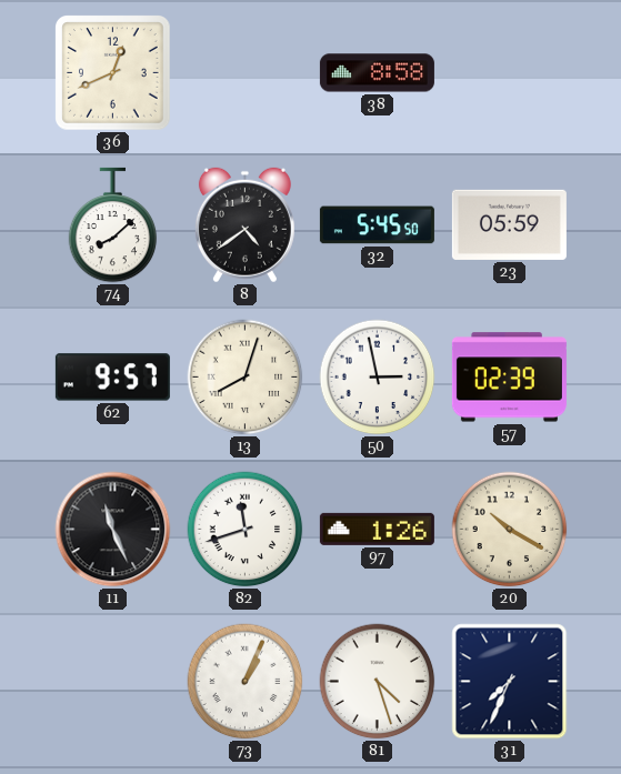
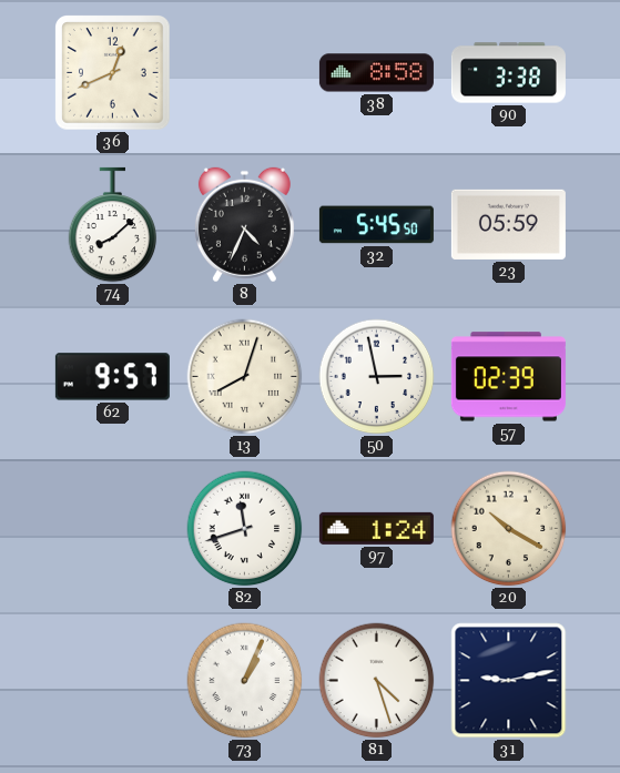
90: none -> 3:38 (508, 73)
8: 4:39 -> 4:34 (244, 225)
11: 11:26 -> none (113, 530)
97: 1:26 -> 1:24 (376, 528)
31: 7:34 -> 9:13 (509, 681)
